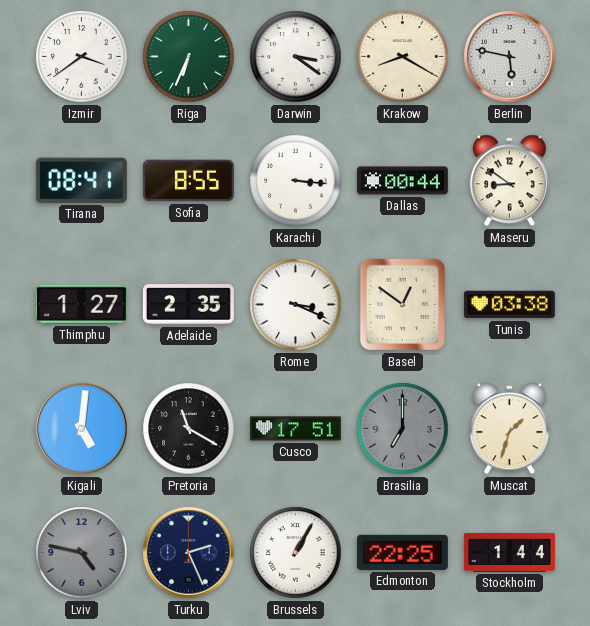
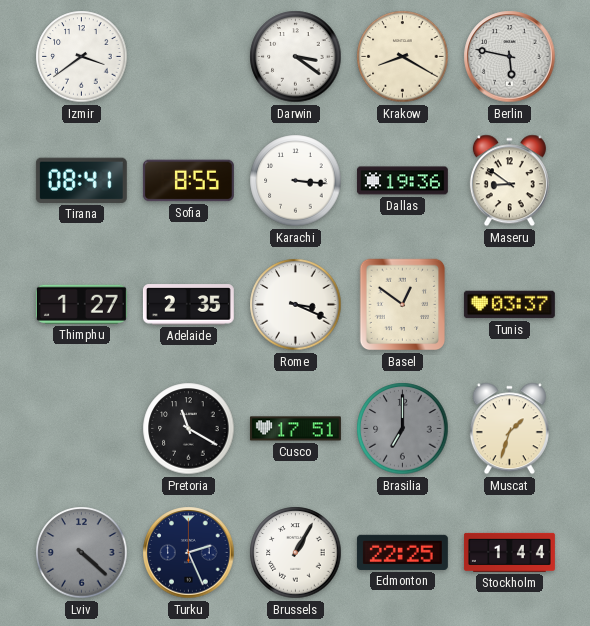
Riga: 6:34 -> none (189, 57)
Dallas: 00:44 -> 19:36 (402, 181)
Tunis: 03:38 -> 03:37 (509, 305)
Kigali: 5:01 -> none (82, 429)
Lviv: 4:47 -> 4:22 (82, 553)
